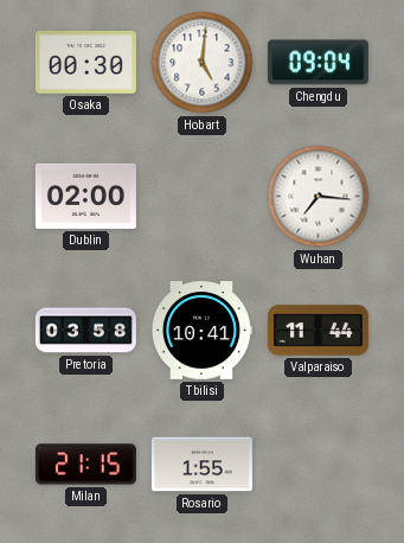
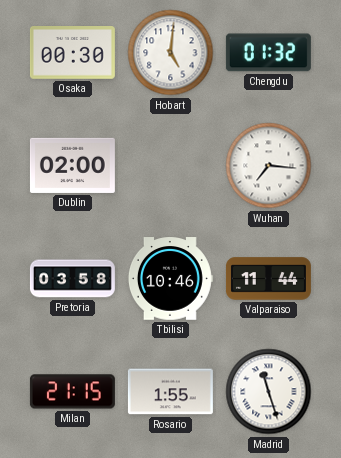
Chengdu: 09:04 -> 01:32 (268, 53)
Tbilisi: 10:41 -> 10:46 (170, 279)
Madrid: none -> 11:27 (269, 392)
